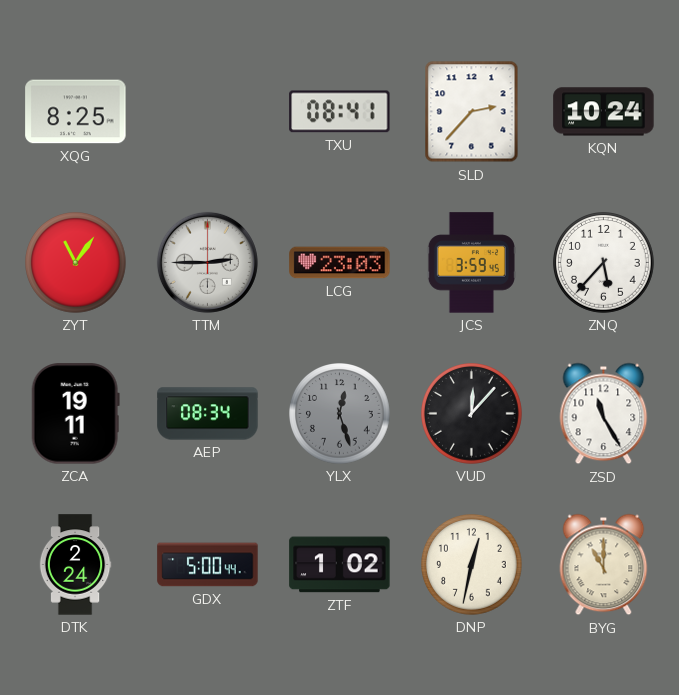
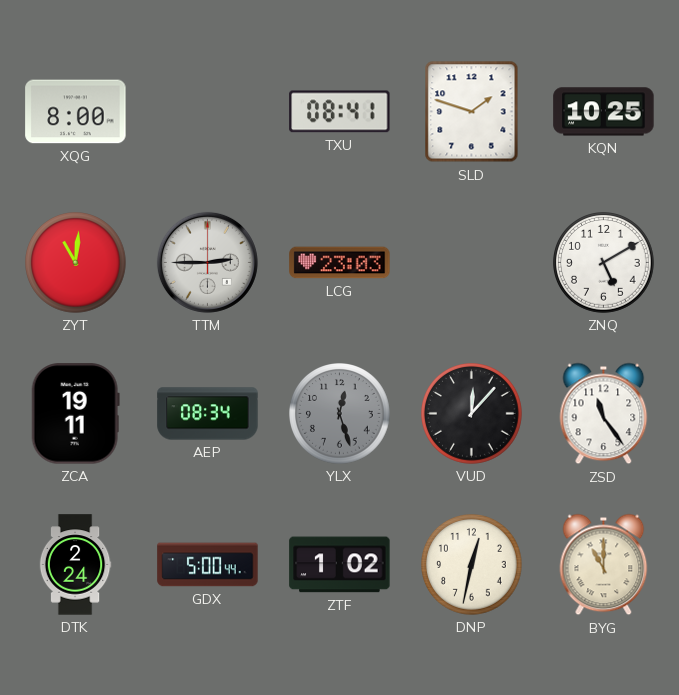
XQG: 8:25 -> 8:00 (76, 112)
SLD: 2:37 -> 1:48 (472, 112)
KQN: 10:24 -> 10:25 (604, 112)
ZYT: 11:06 -> 11:01 (76, 263)
JCS: 3:59 -> none (471, 263)
ZNQ: 5:37 -> 5:10 (604, 263)
ZSD: 11:25 -> 11:24 (604, 414)
